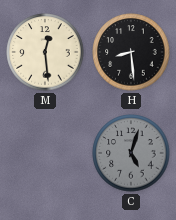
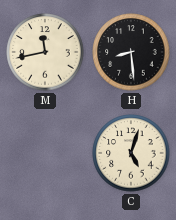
M: 12:29 -> 11:43 (45, 52)
C dial: grey -> cream (131, 153)
